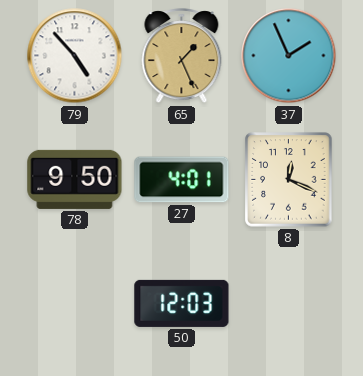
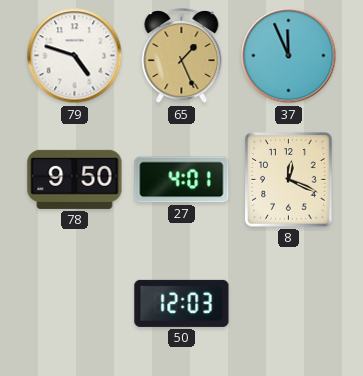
79: 4:53 -> 4:48 (75, 56)
37: 1:56 -> 11:56 (289, 56)
